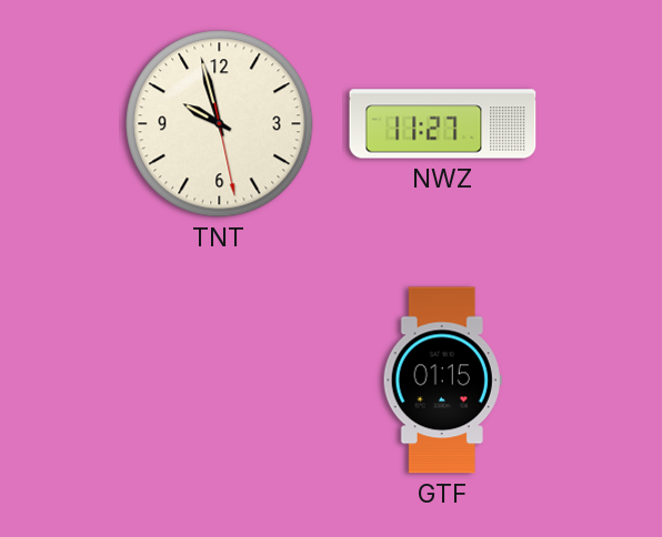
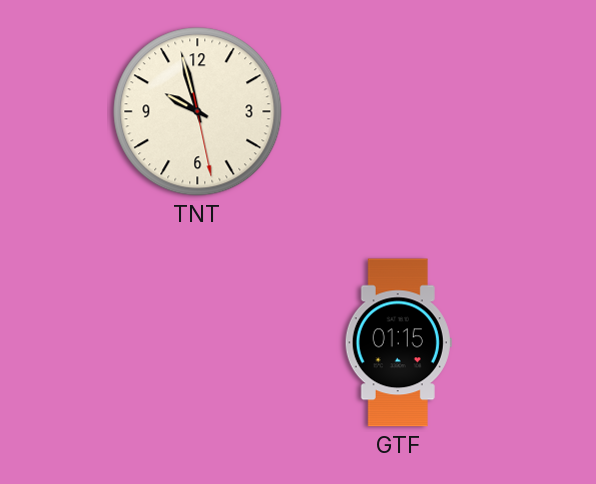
NWZ: 11:27 -> none (443, 124)
